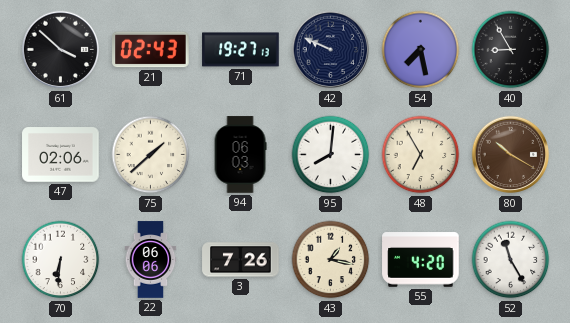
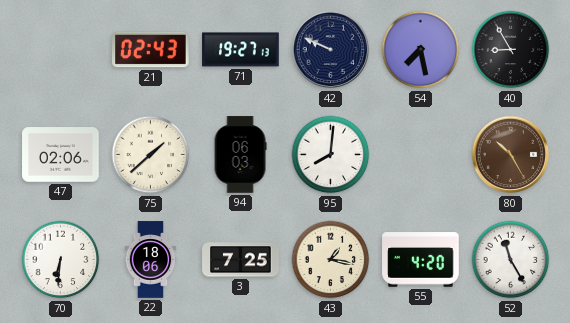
61: 3:52 -> none (61, 50)
48: 6:55 -> none (421, 155)
80: 10:20 -> 10:25 (511, 155)
22: 06:06 -> 18:06 (151, 260)
3: 7:26 -> 7:25 (241, 260)
